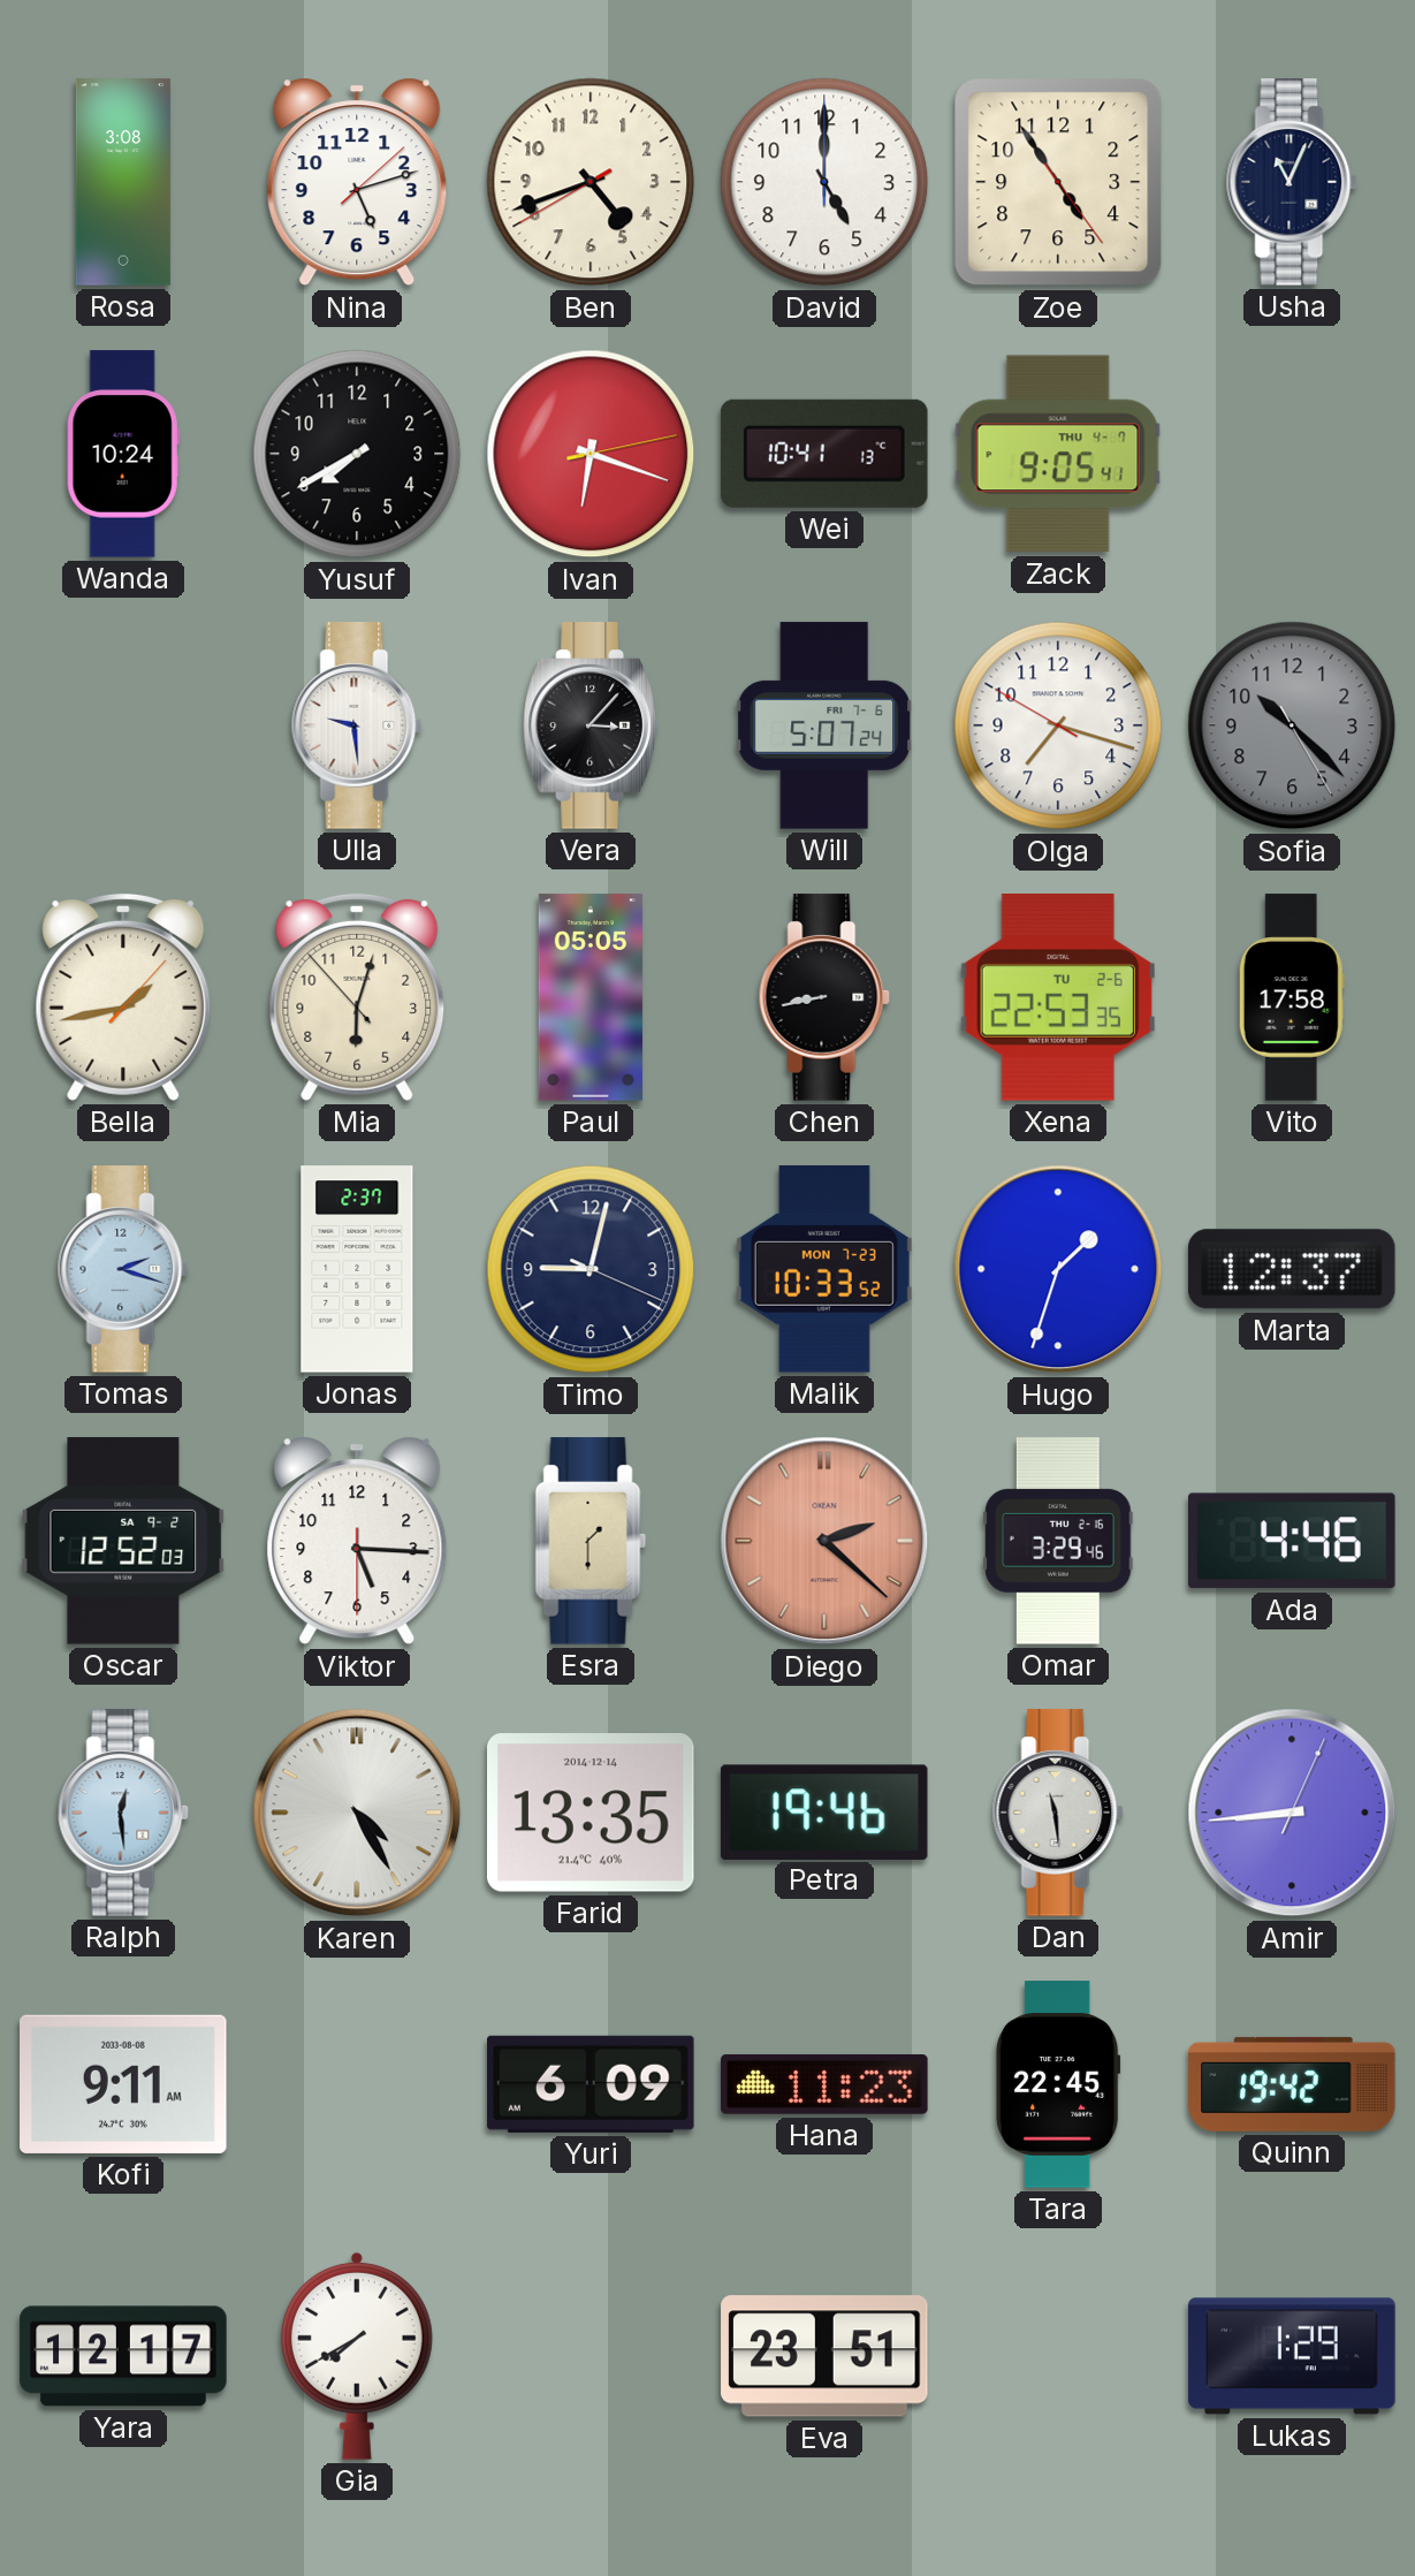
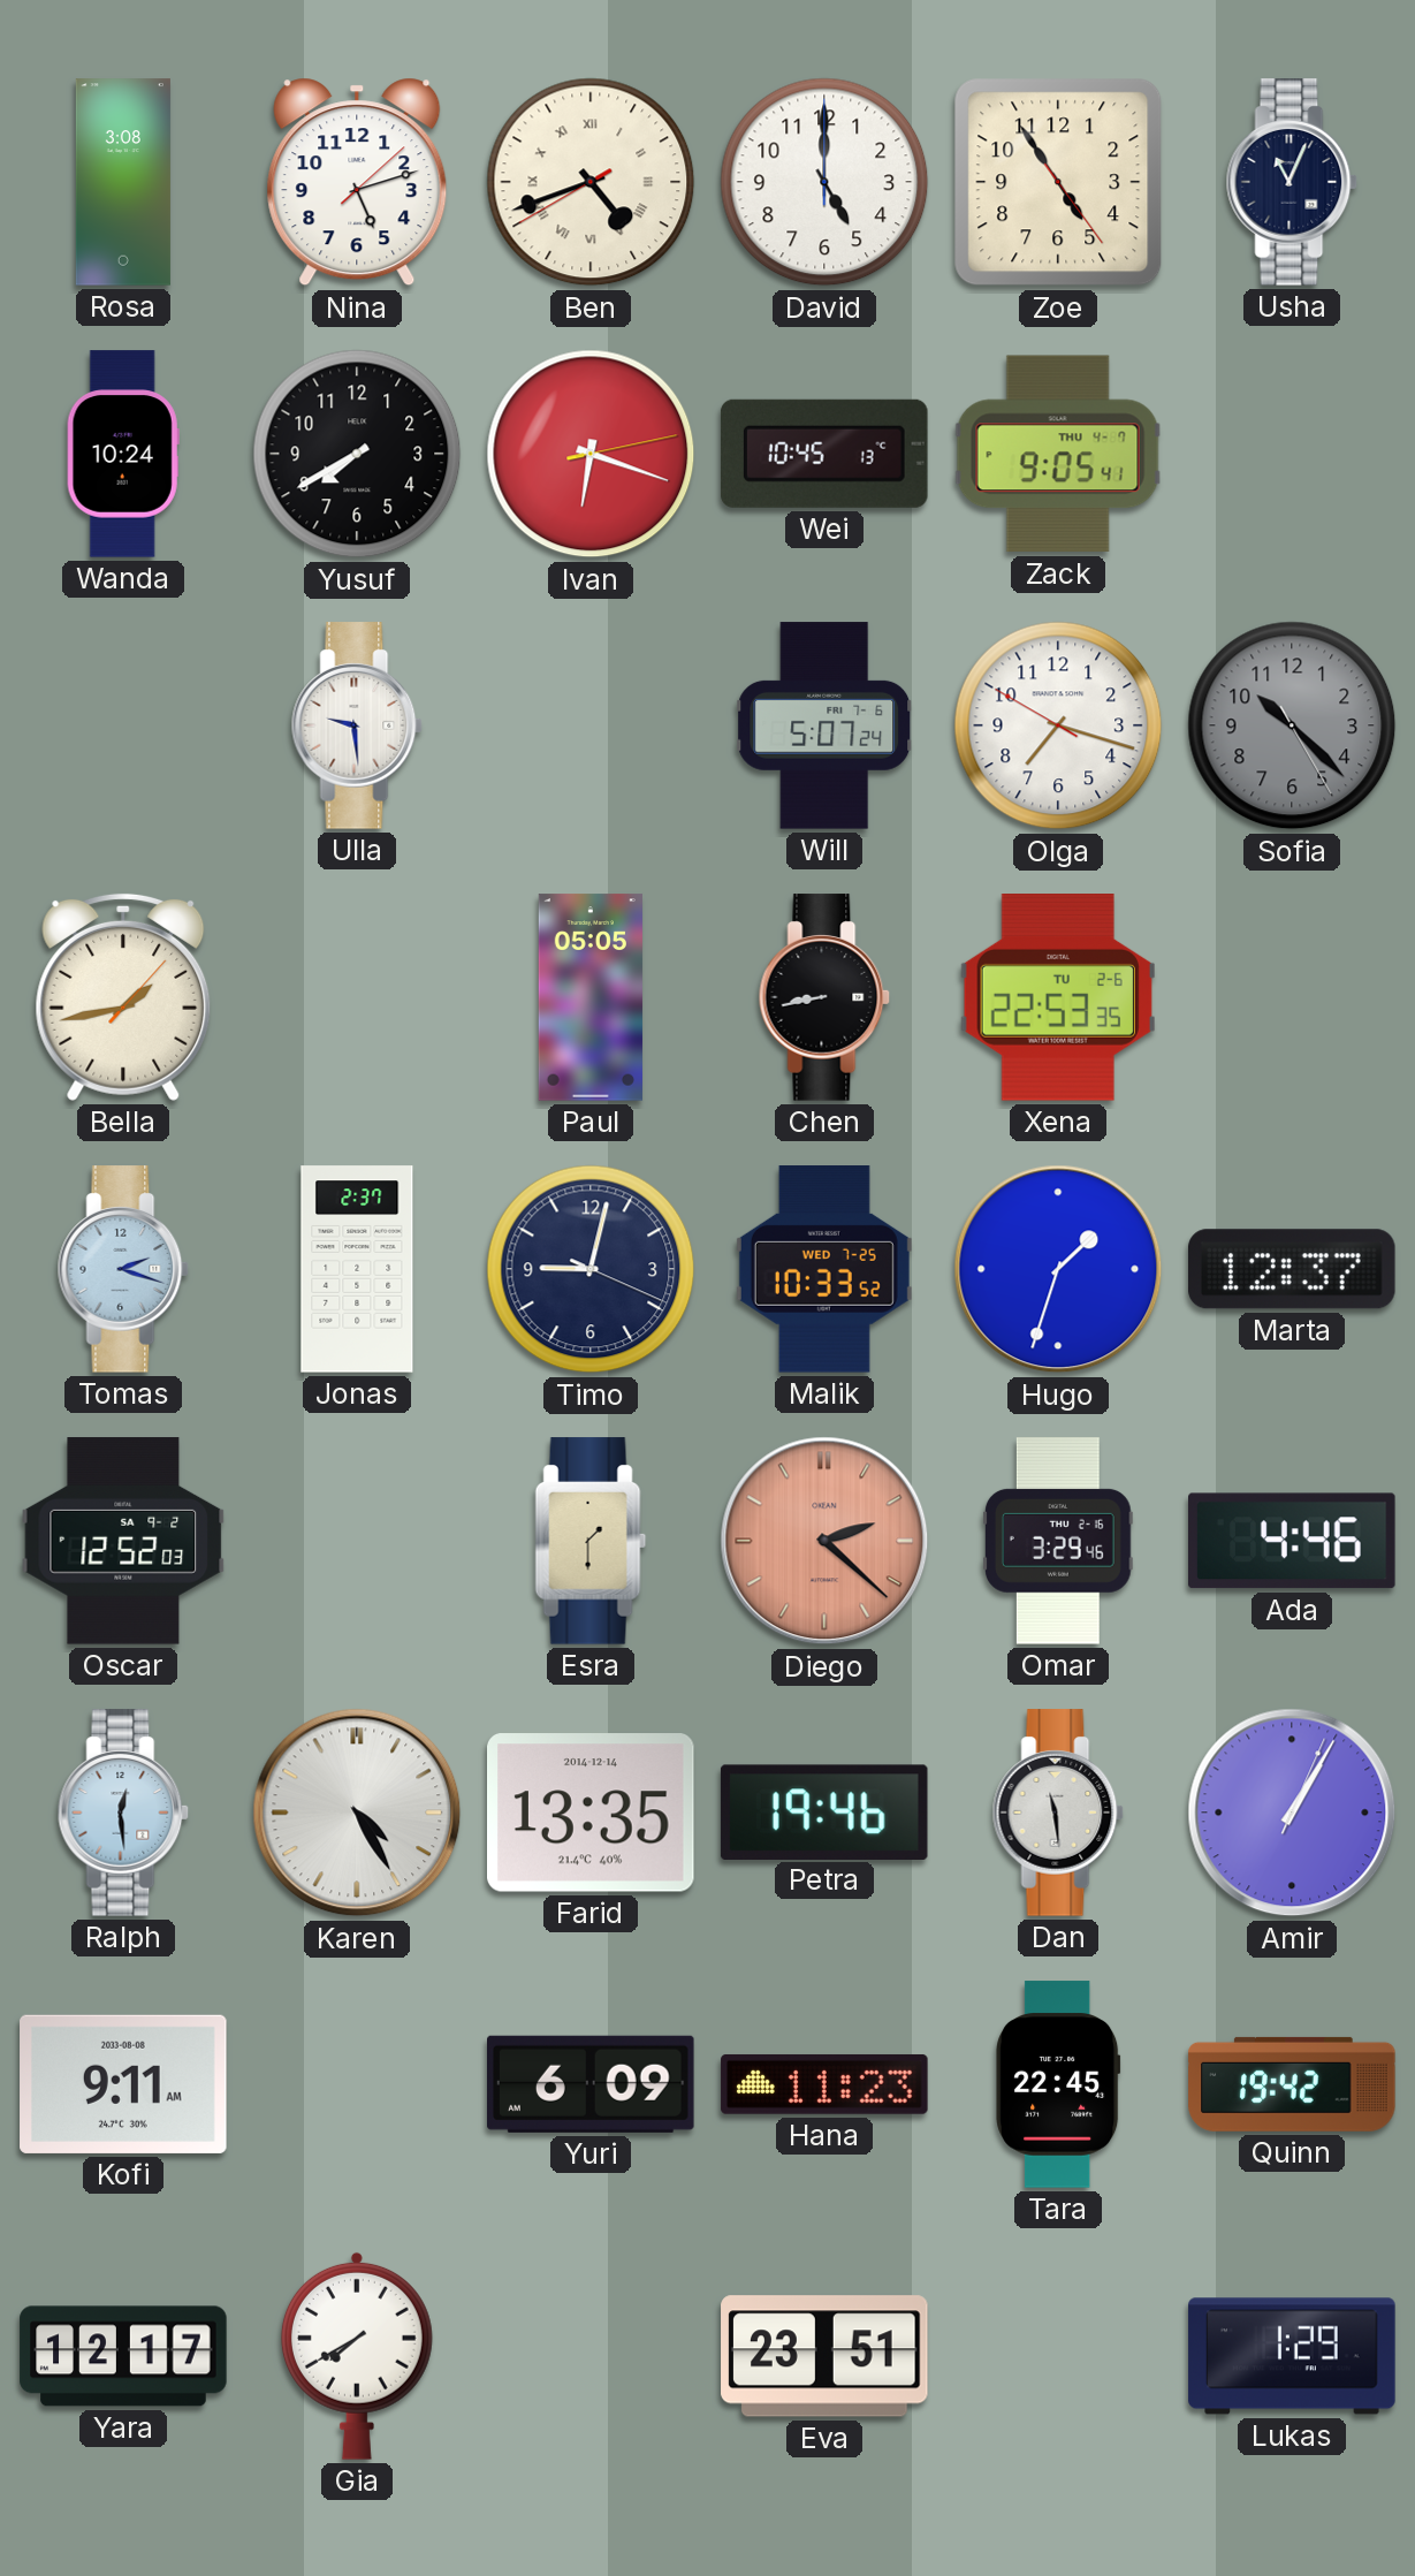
Ben numerals: Arabic -> Roman (591, 182)
Wei: 10:41 -> 10:45 (824, 454)
Vera: 3:07 -> none (591, 725)
Mia: 6:02 -> none (357, 997)
Vito: 17:58 -> none (1292, 997)
Malik date: MON 7-23 -> WED 7-25 (824, 1269)
Viktor: 5:15 -> none (357, 1541)
Amir: 8:44 -> 1:05 (1292, 1813)
